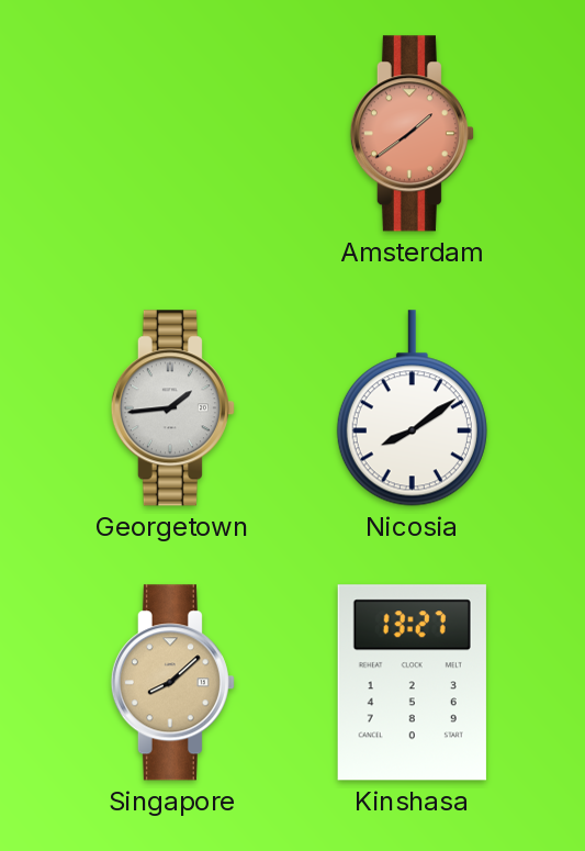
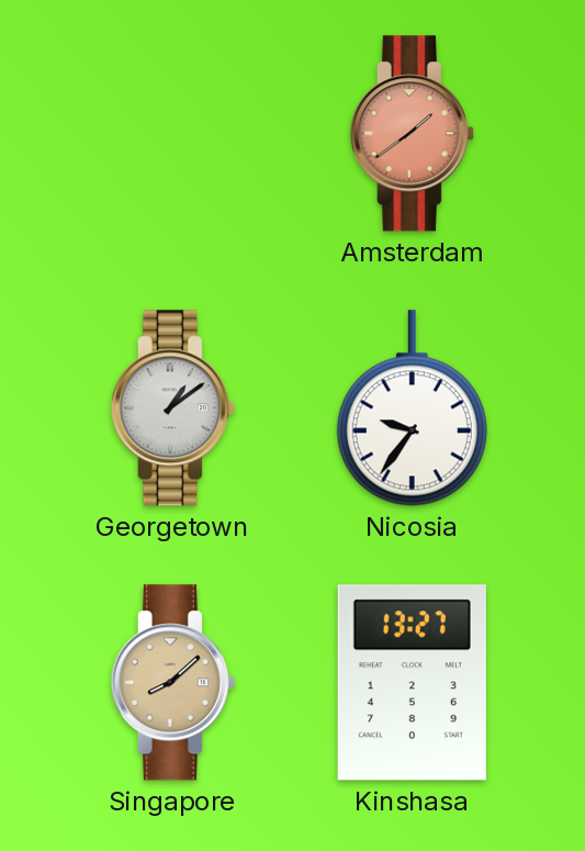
Georgetown: 1:44 -> 1:09 (172, 408)
Nicosia: 8:09 -> 9:36 (412, 408)
